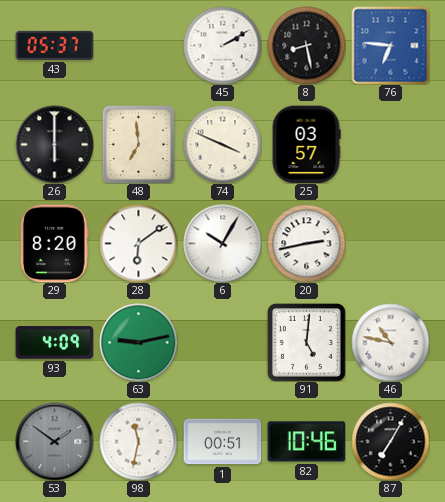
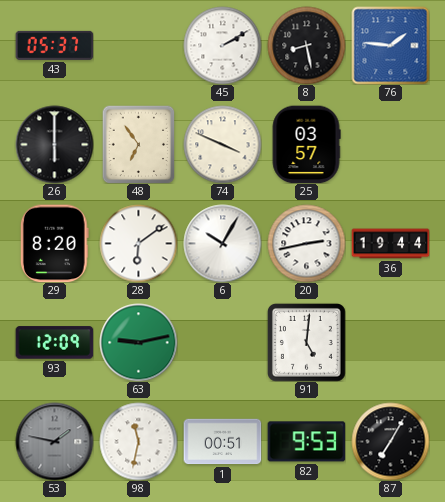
76: 6:46 -> 1:46 (390, 45)
48: 6:59 -> 6:54 (139, 144)
36: none -> 19:44 (390, 244)
93: 4:09 -> 12:09 (54, 343)
46: 10:47 -> none (390, 342)
53: 1:51 -> 1:47 (54, 441)
82: 10:46 -> 9:53 (306, 442)
